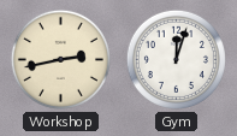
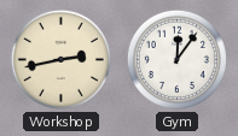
Gym: 12:03 -> 12:06 (176, 59)
